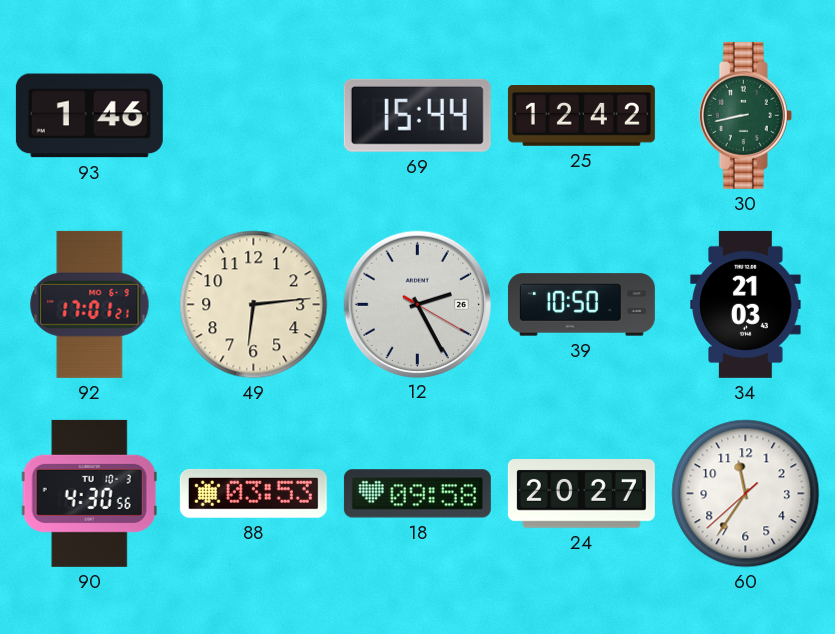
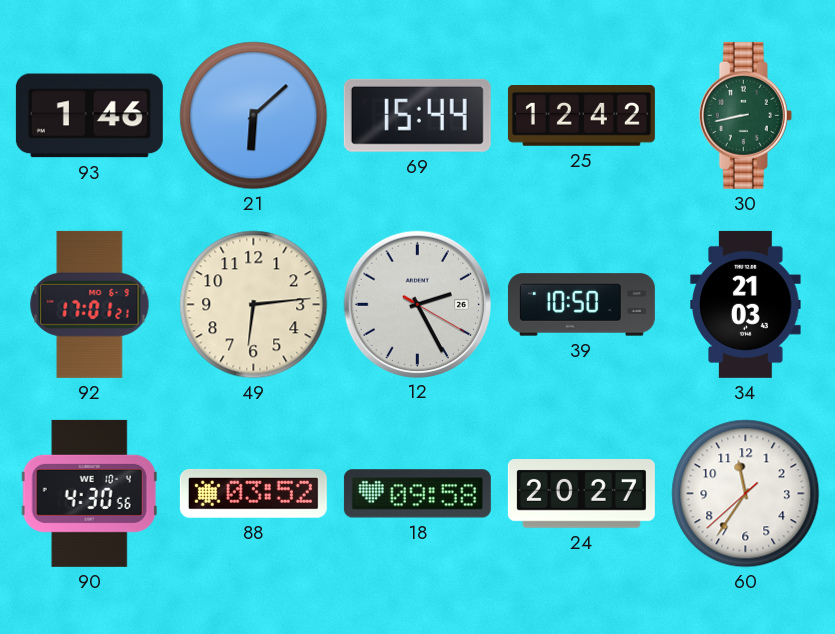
21: none -> 6:08 (254, 116)
90 date: TU 10-3 -> WE 10-4 (89, 493)
88: 03:53 -> 03:52 (253, 493)
